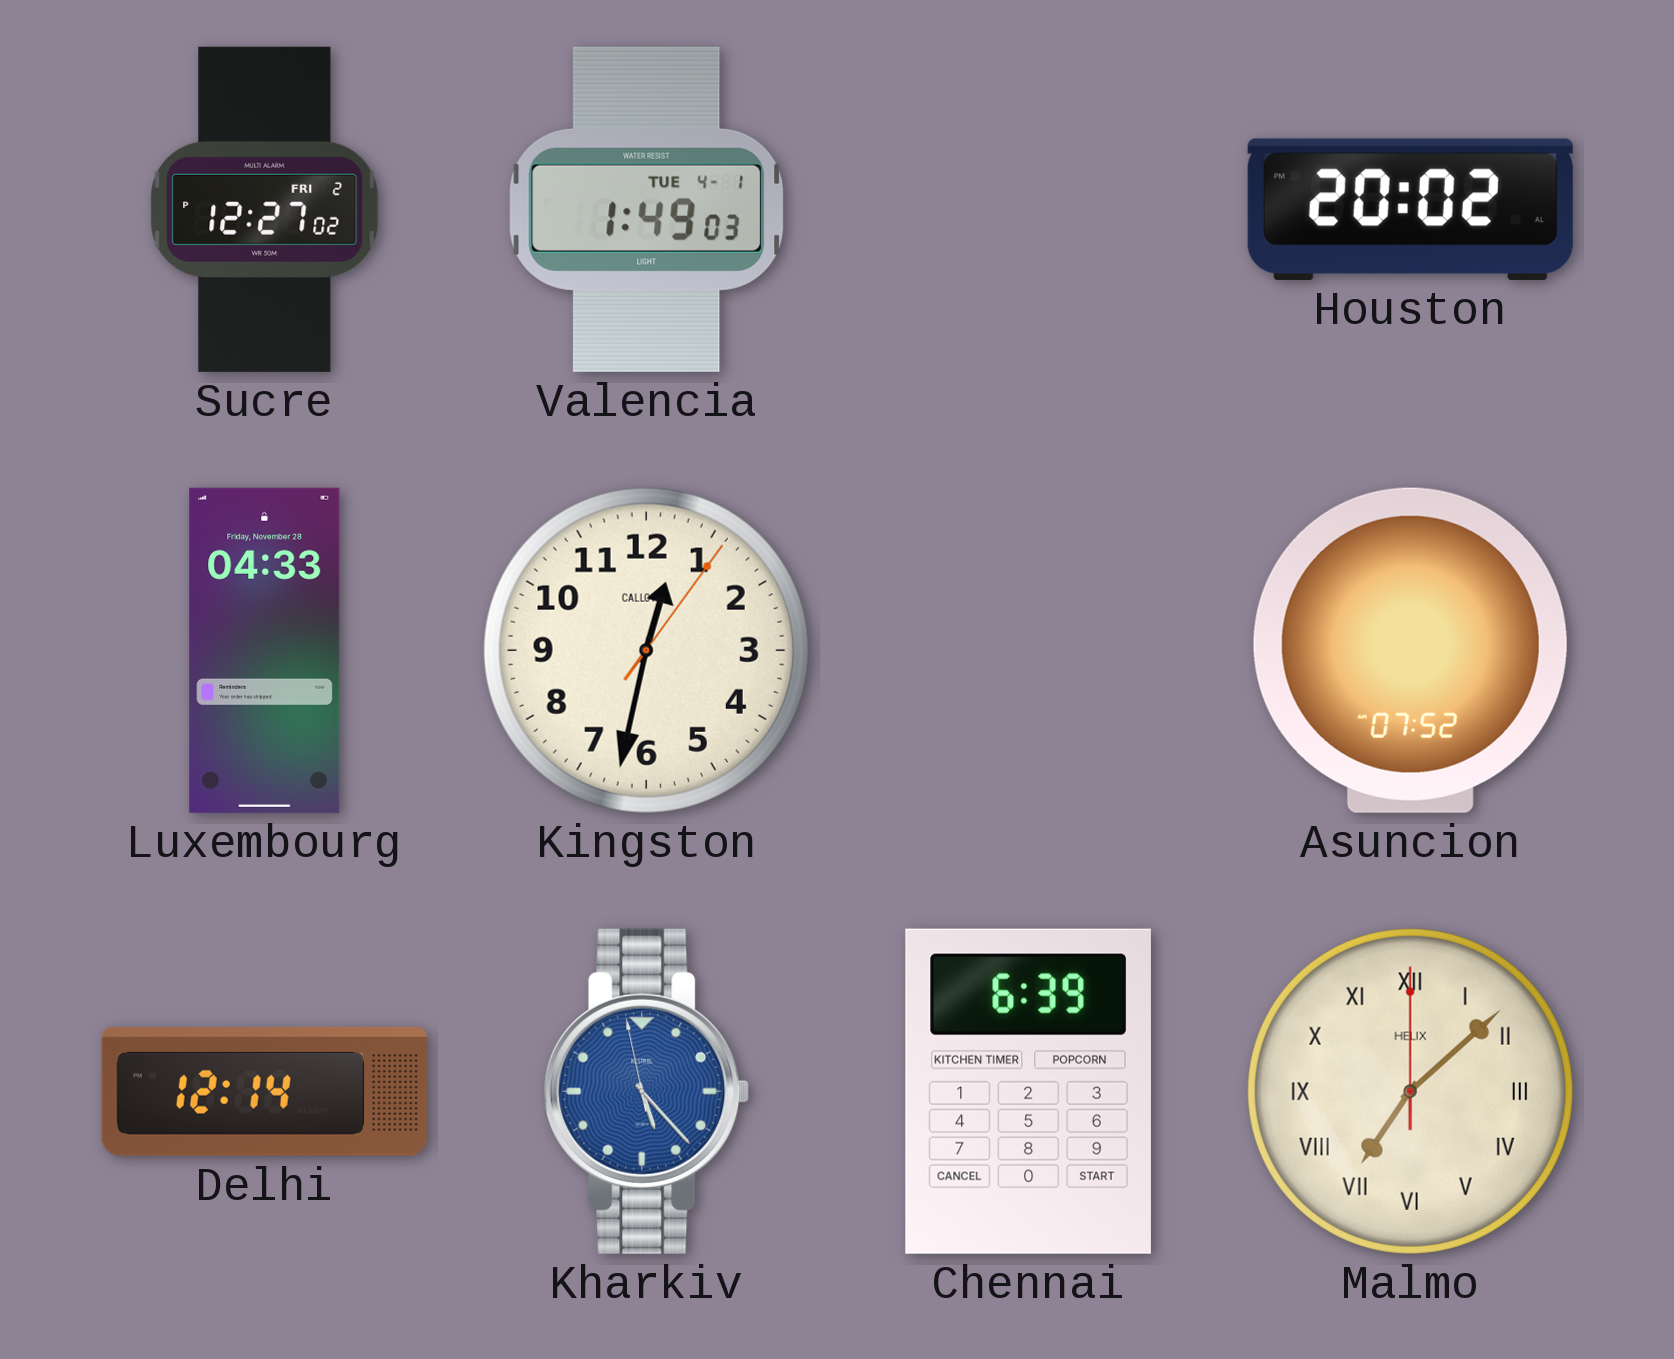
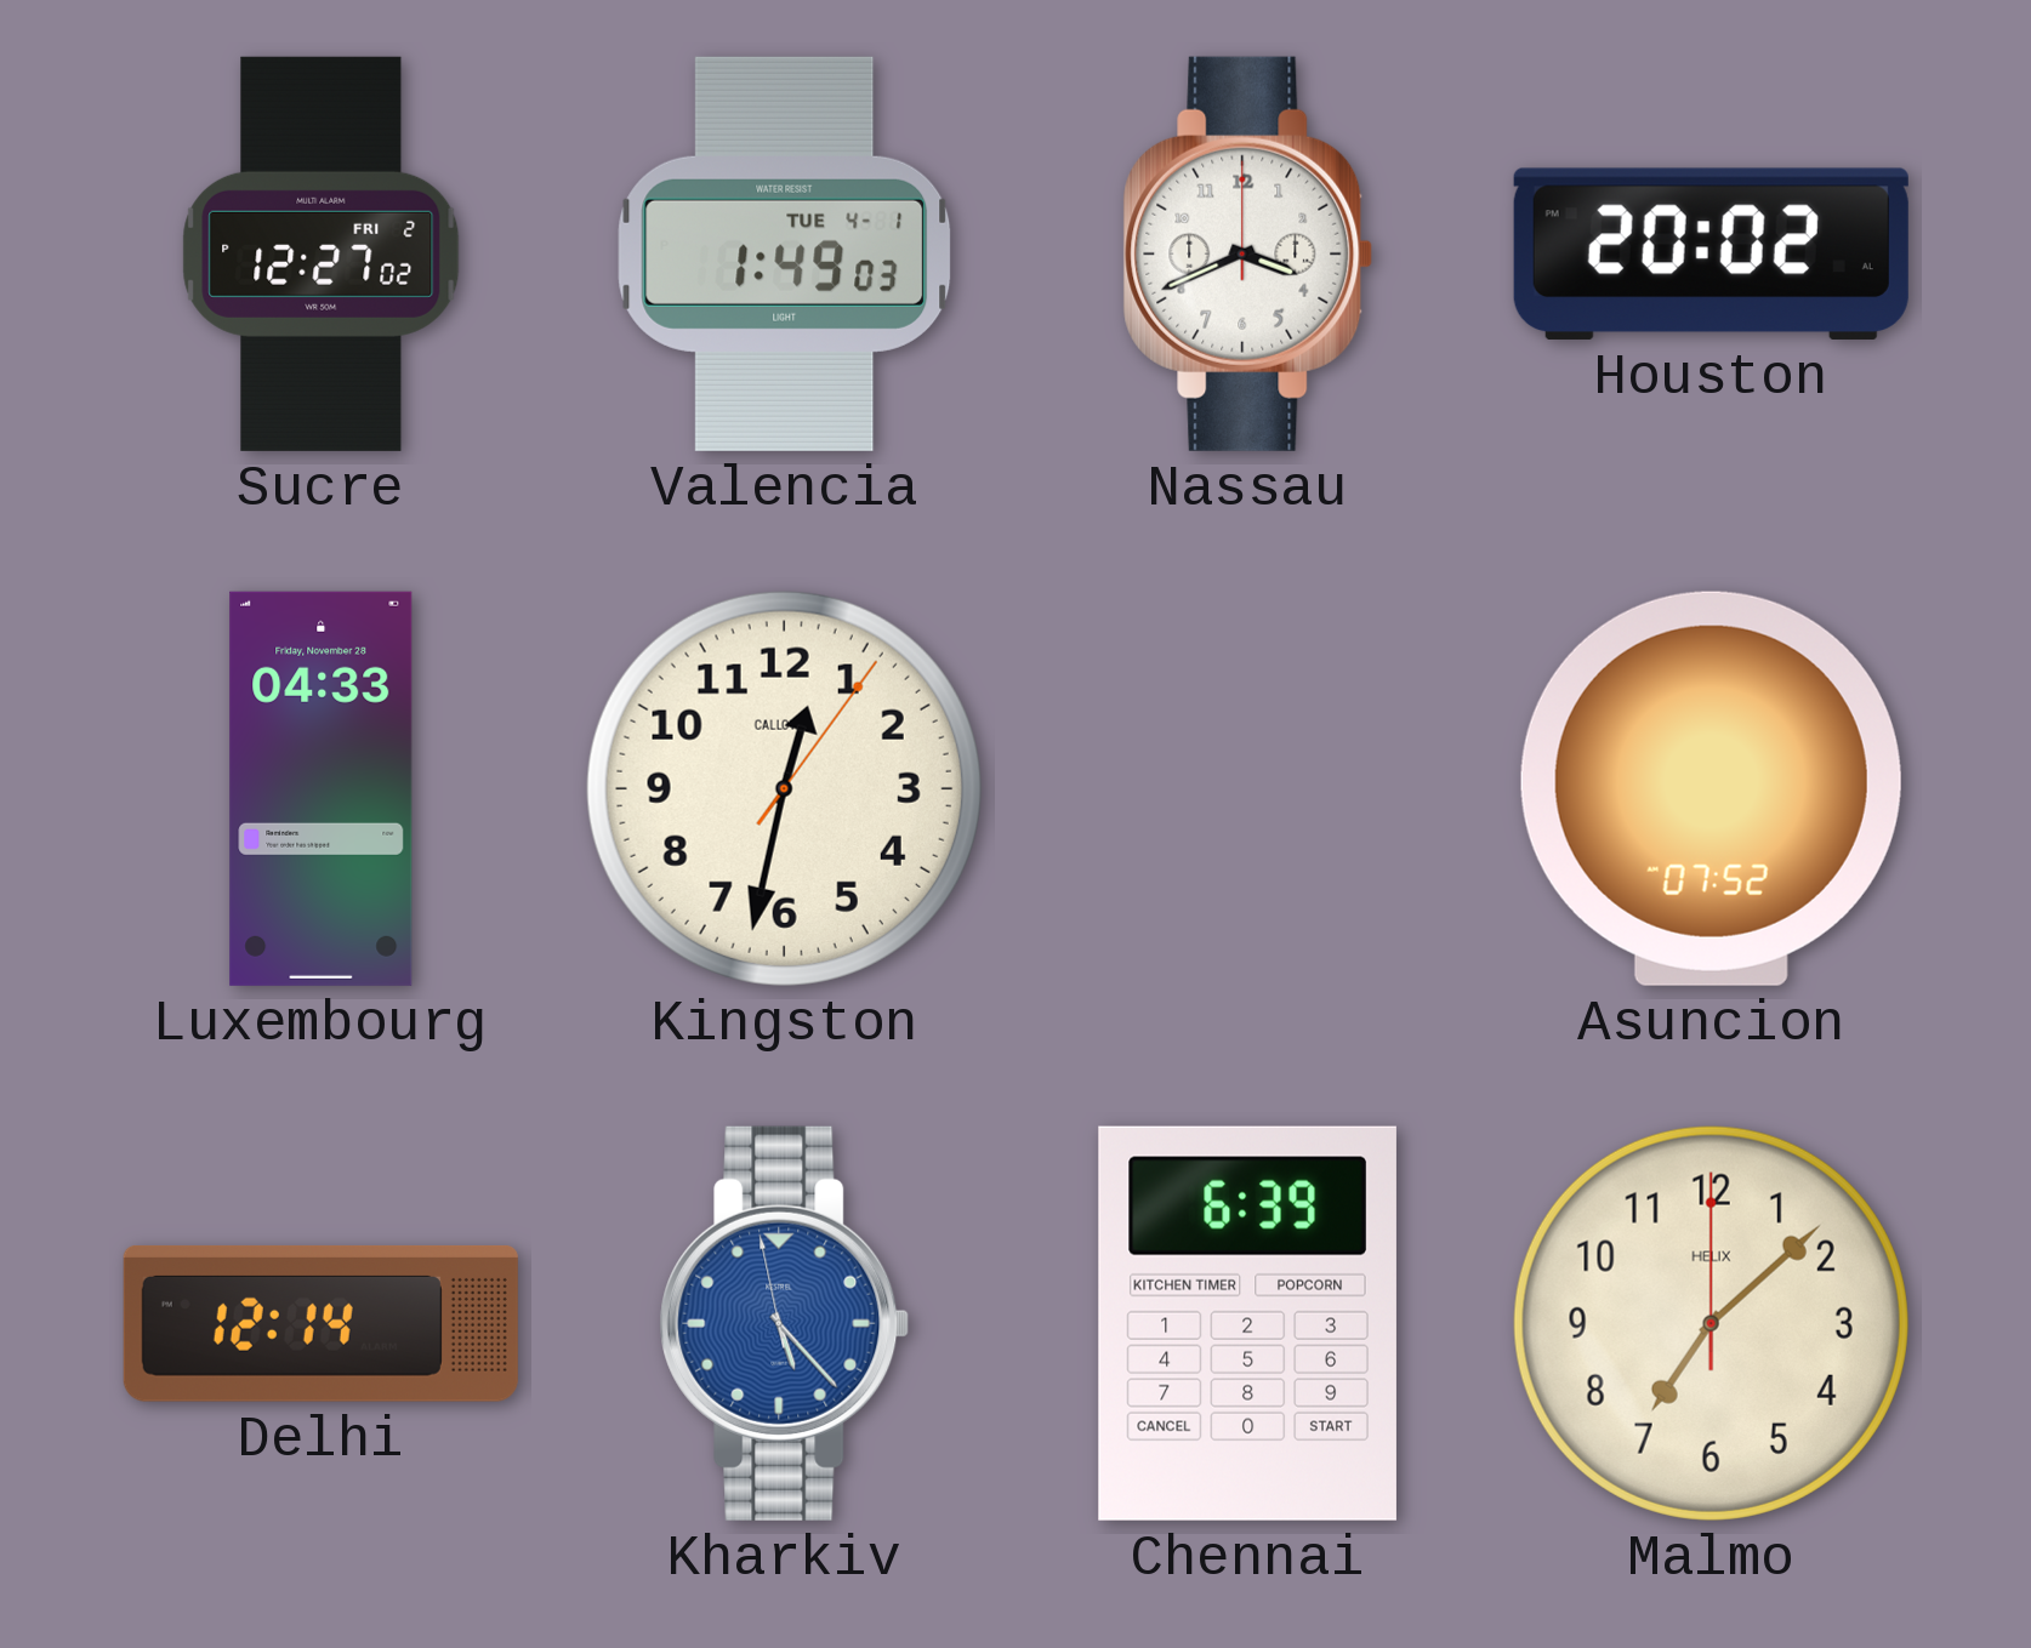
Nassau: none -> 3:41 (1248, 253)
Malmo numerals: Roman -> Arabic (1711, 1323)
